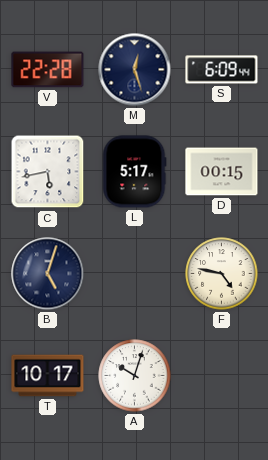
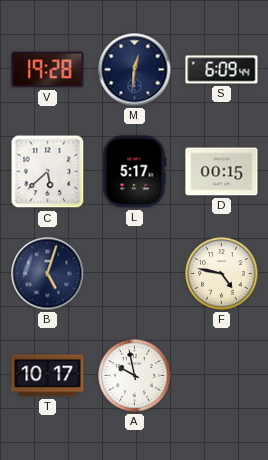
V: 22:28 -> 19:28 (48, 70)
M: 12:27 -> 12:31 (135, 70)
C: 5:43 -> 5:38 (48, 172)
A: 10:03 -> 9:58 (135, 376)
